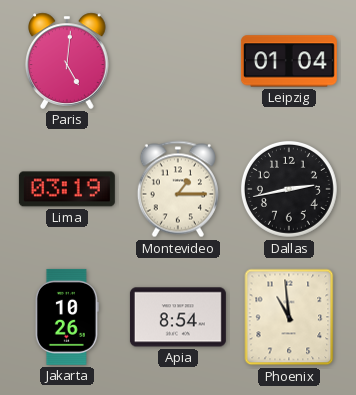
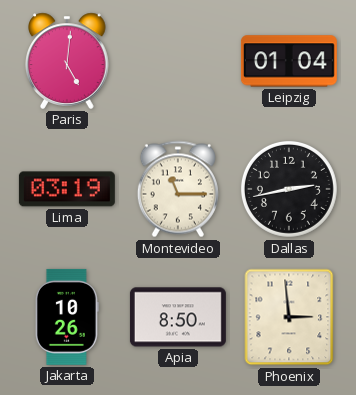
Montevideo: 1:15 -> 11:15 (178, 189)
Apia: 8:54 -> 8:50 (178, 317)
Phoenix: 10:59 -> 2:59 (289, 317)
